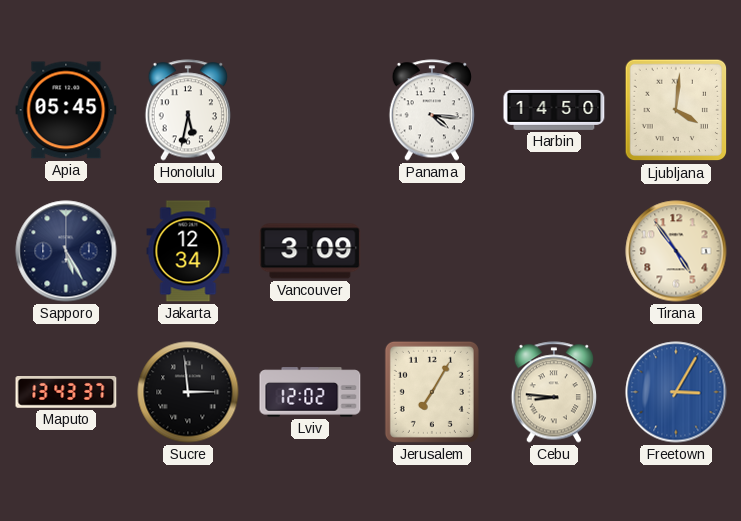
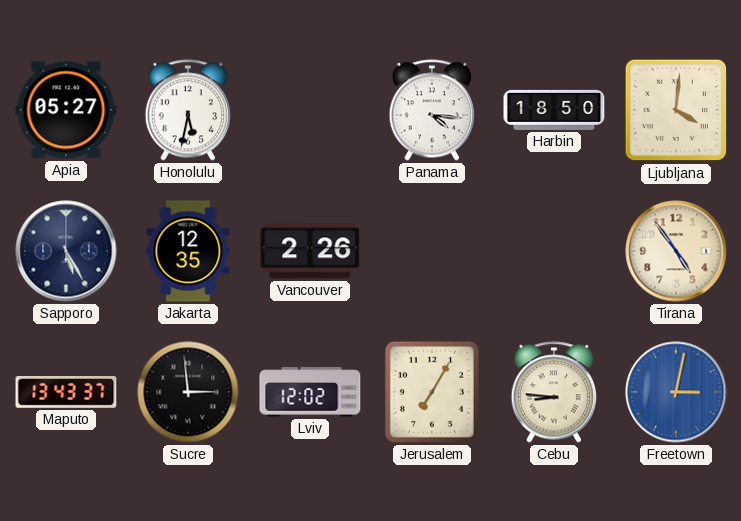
Apia: 05:45 -> 05:27 (66, 110)
Harbin: 14:50 -> 18:50 (554, 110)
Jakarta: 12:34 -> 12:35 (188, 251)
Vancouver: 3:09 -> 2:26 (310, 251)
Freetown: 3:05 -> 3:02 (676, 392)
